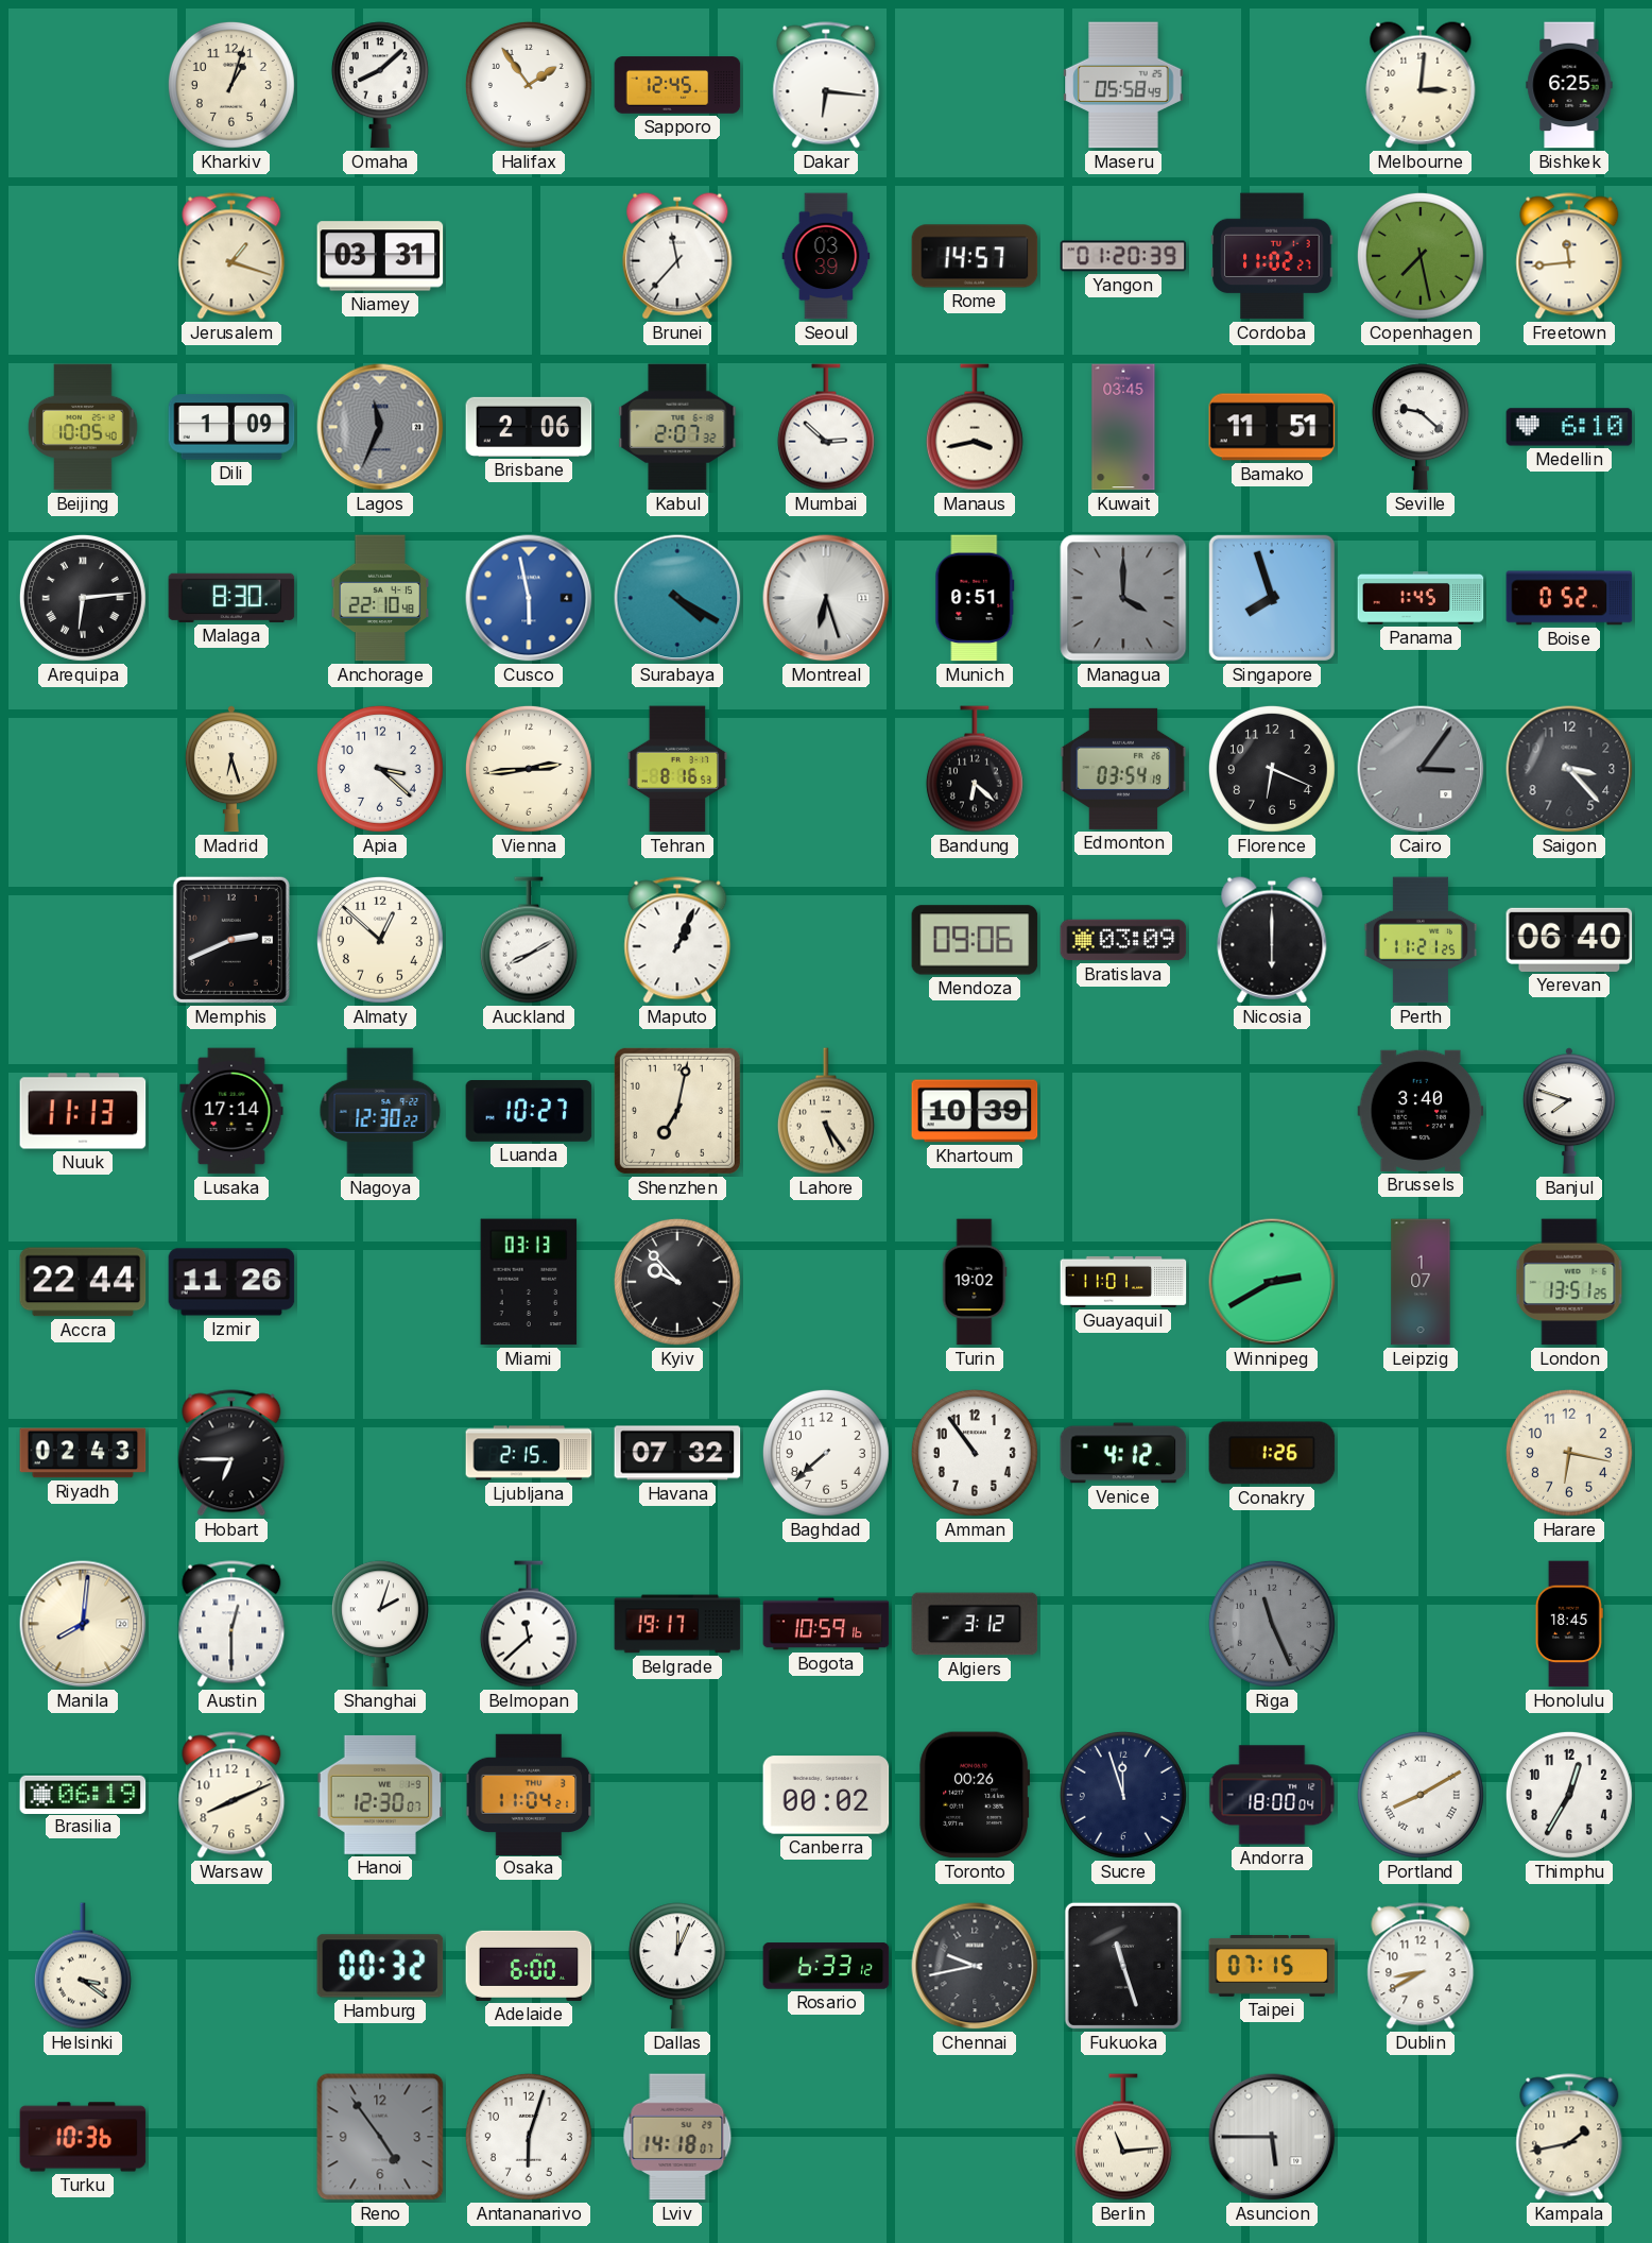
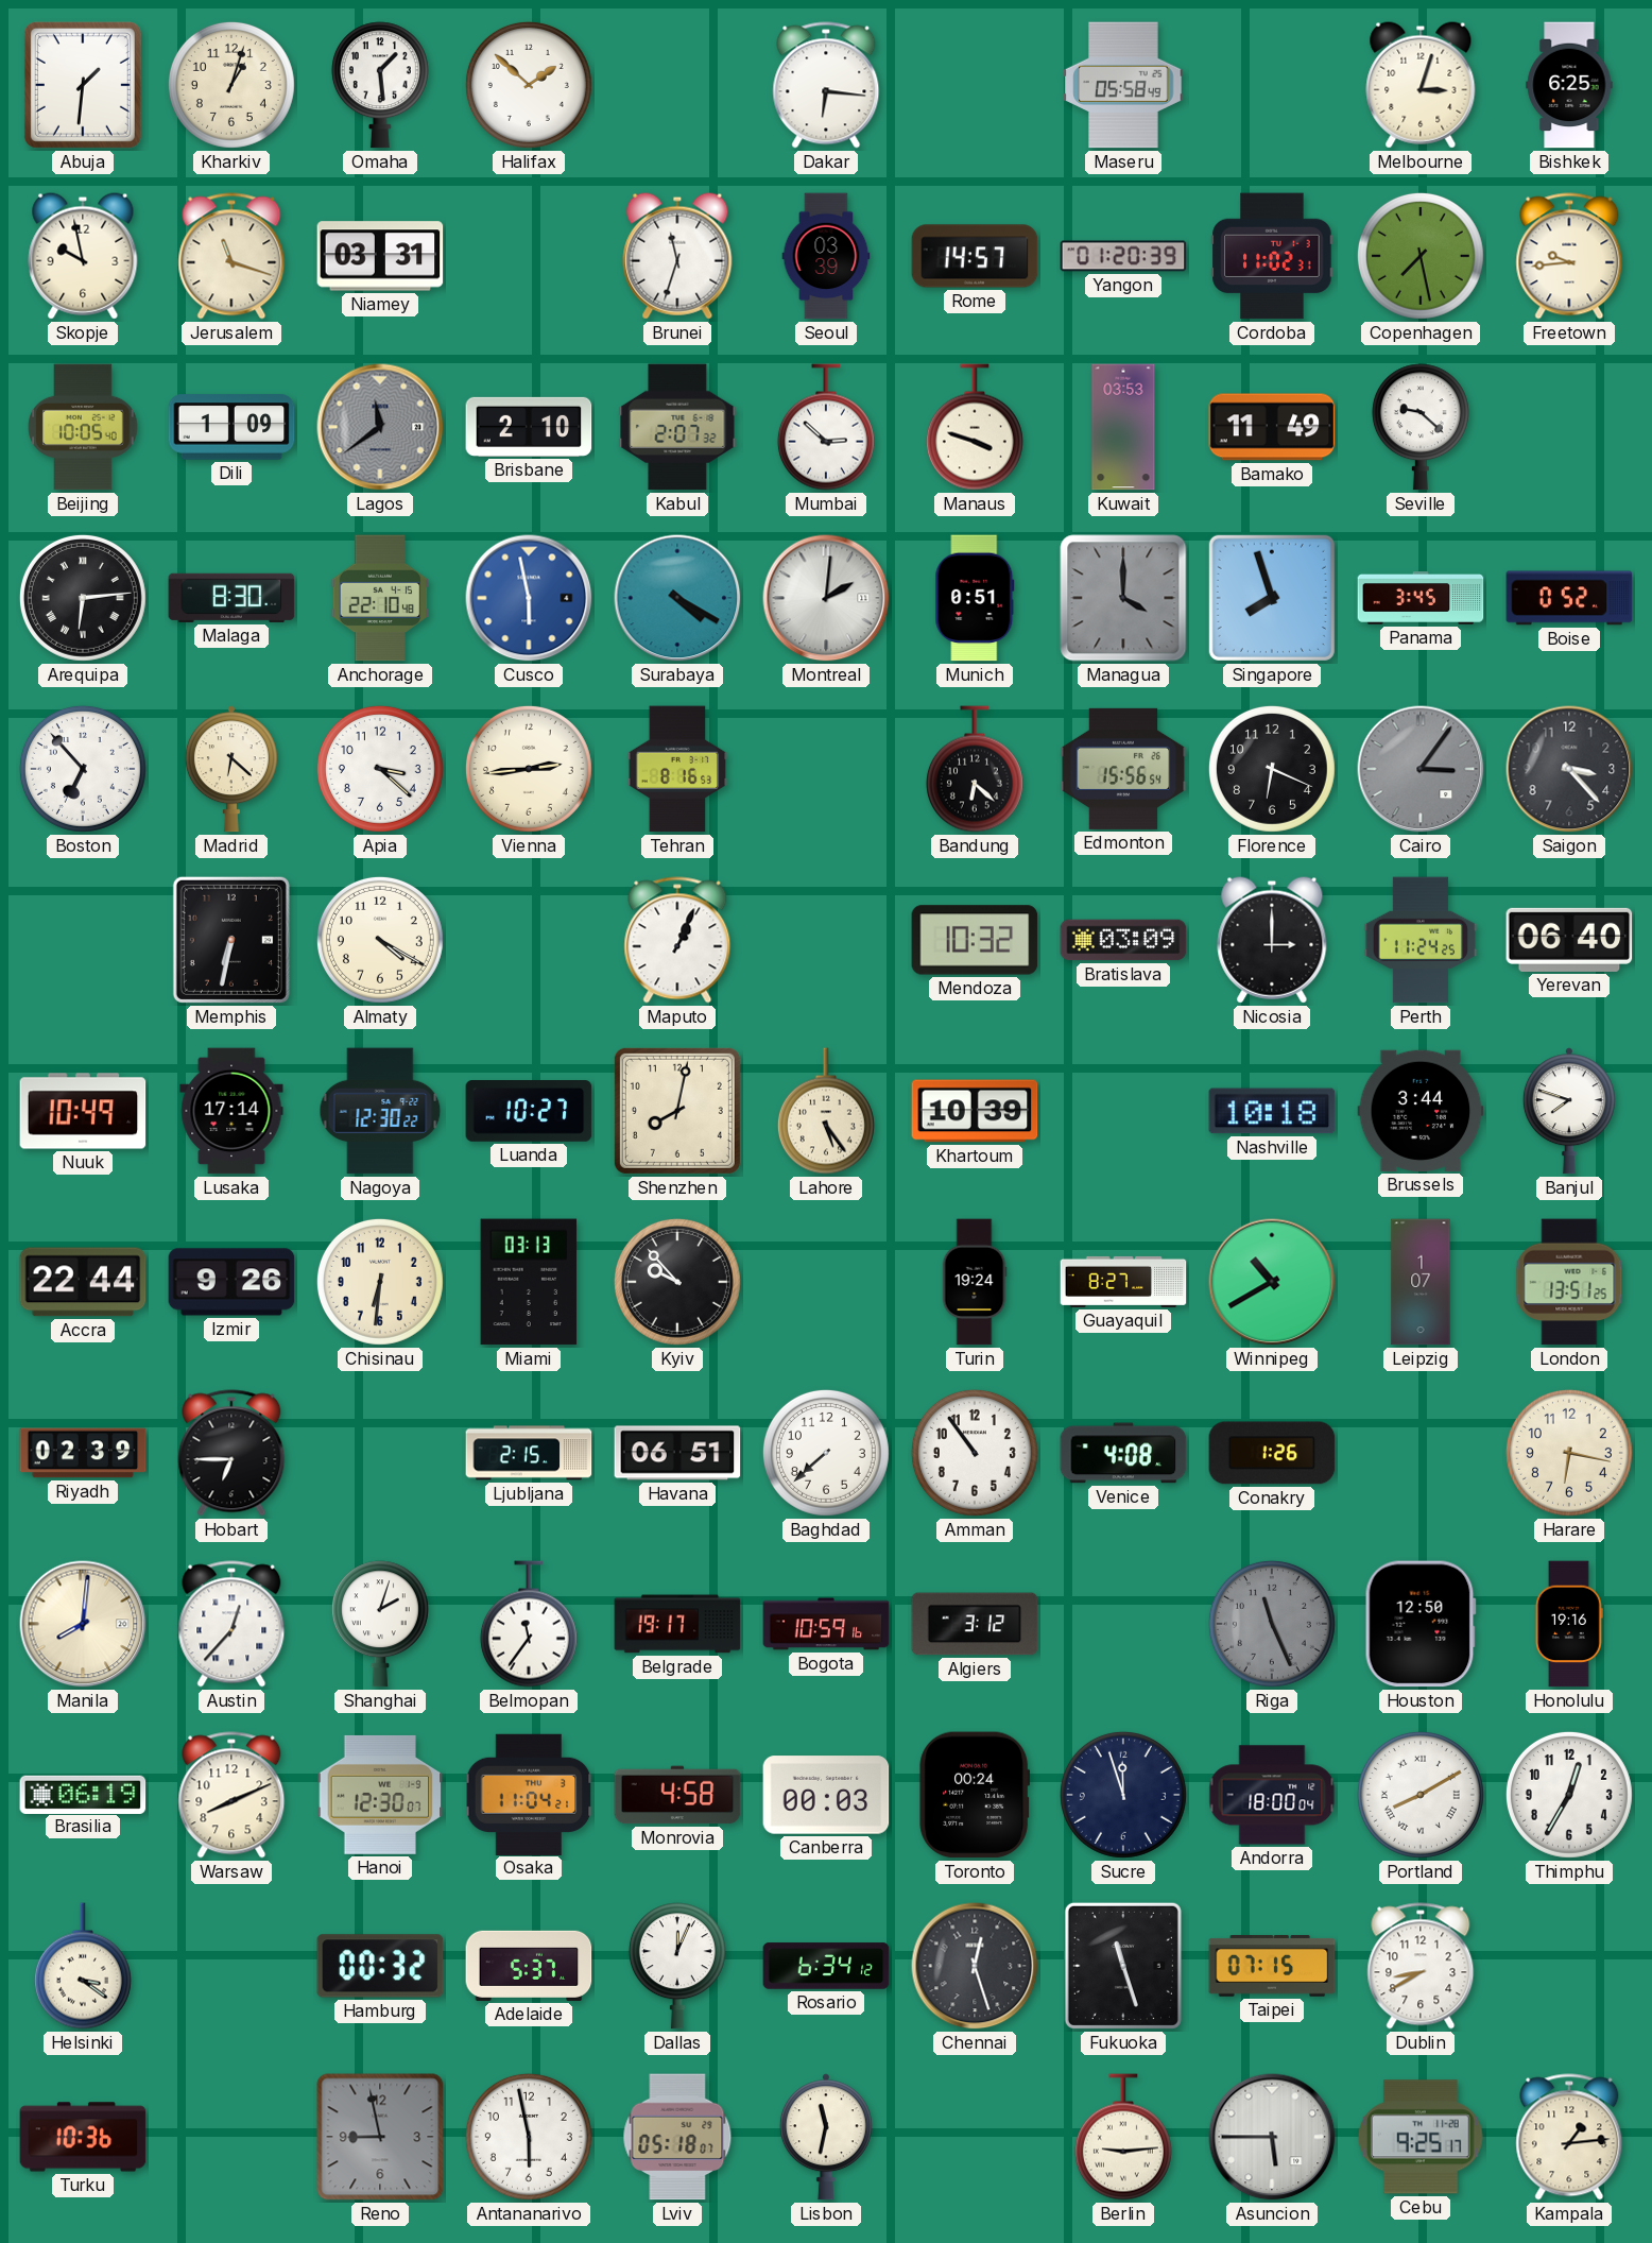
Abuja: none -> 1:31 (83, 85)
Omaha: 8:08 -> 1:29 (380, 85)
Halifax: 1:54 -> 1:52 (529, 85)
Sapporo: 12:45 -> none (677, 85)
Melbourne: 3:01 -> 3:03 (1421, 85)
Skopje: none -> 9:58 (83, 256)
Jerusalem: 1:18 -> 11:18 (231, 256)
Brunei: 11:37 -> 11:33 (677, 256)
Cordoba: 11:02:27 -> 11:02:31 (1272, 256)
Freetown: 11:44 -> 9:44 (1569, 256)
Lagos: 11:34 -> 11:39 (380, 427)
Brisbane: 2:06 -> 2:10 (529, 427)
Manaus: 3:43 -> 3:48 (975, 427)
Kuwait: 03:45 -> 03:53 (1123, 427)
Bamako: 11:51 -> 11:49 (1272, 427)
Medellin: 6:10 -> none (1569, 427)
Montreal: 6:27 -> 2:01 (826, 598)
Panama: 1:45 -> 3:45 (1421, 599)
Boston: none -> 6:53 (83, 769)
Madrid: 6:27 -> 6:22 (231, 769)
Edmonton: 03:54 -> 15:56 (1123, 769)
Memphis: 2:41 -> 6:32 (231, 940)
Almaty: 12:52 -> 4:20 (380, 940)
Auckland: 8:10 -> none (529, 940)
Mendoza: 09:06 -> 10:32 (975, 940)
Nicosia: 6:00 -> 3:00 (1272, 940)
Perth: 11:21 -> 11:24 (1419, 940)
Nuuk: 11:13 -> 10:49 (83, 1111)
Shenzhen: 7:02 -> 8:02 (677, 1111)
Nashville: none -> 10:18 (1272, 1111)
Brussels: 3:40 -> 3:44 (1421, 1111)
Izmir: 11:26 -> 9:26 (231, 1282)
Chisinau: none -> 6:31 (380, 1282)
Turin: 19:02 -> 19:24 (975, 1282)
Guayaquil: 11:01 -> 8:27 (1123, 1282)
Winnipeg: 2:40 -> 10:40 (1272, 1282)
Riyadh: 02:43 -> 02:39 (83, 1453)
Havana: 07:32 -> 06:51 (677, 1453)
Venice: 4:12 -> 4:08 (1123, 1453)
Austin: 12:30 -> 12:37 (231, 1624)
Belmopan: 11:38 -> 11:36 (529, 1624)
Houston: none -> 12:50 (1421, 1624)
Honolulu: 18:45 -> 19:16 (1569, 1624)
Monrovia: none -> 4:58 (677, 1795)
Canberra: 00:02 -> 00:03 (826, 1795)
Toronto: 00:26 -> 00:24 (975, 1795)
Adelaide: 6:00 -> 5:37 (529, 1966)
Rosario: 6:33 -> 6:34 (826, 1966)
Chennai: 9:43 -> 12:27 (975, 1966)
Reno: 4:54 -> 8:58 (380, 2137)
Antananarivo: 6:03 -> 5:58 (529, 2137)
Lviv: 14:18 -> 05:18 (677, 2137)
Lisbon: none -> 11:32 (826, 2137)
Berlin: 11:14 -> 9:14 (1123, 2137)
Cebu: none -> 9:25 (1421, 2137)
Kampala: 1:43 -> 1:14 (1569, 2137)
